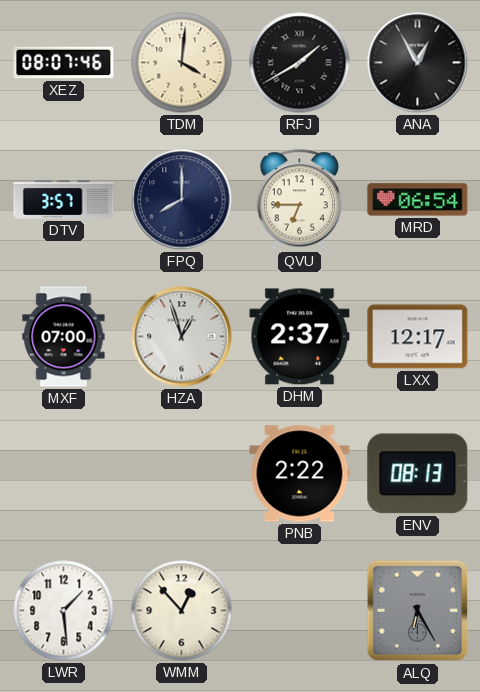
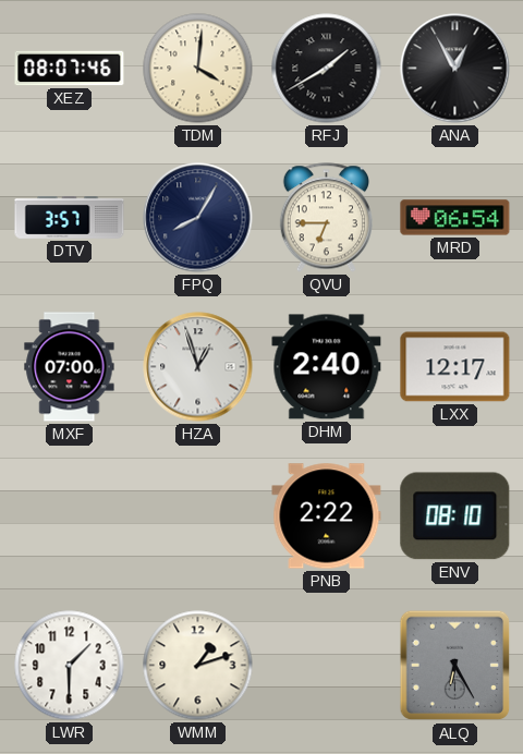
FPQ: 8:00 -> 8:05 (198, 218)
DHM: 2:37 -> 2:40 (327, 367)
ENV: 08:13 -> 08:10 (455, 516)
LWR: 1:29 -> 1:30 (70, 666)
WMM: 12:53 -> 1:12 (198, 666)
